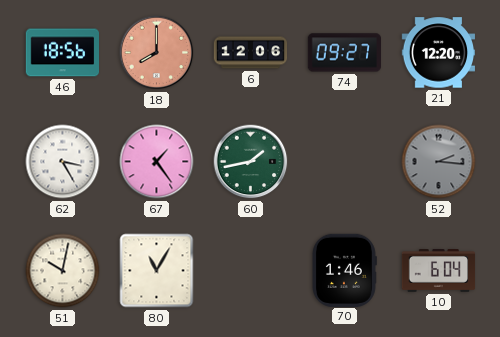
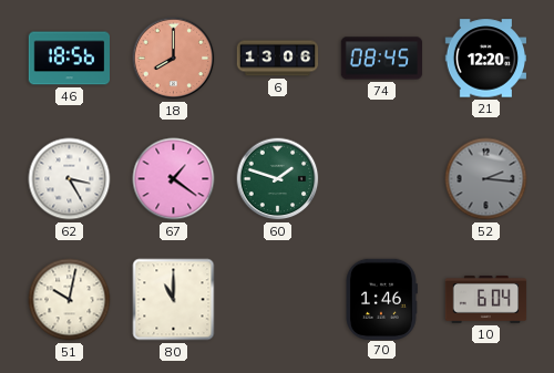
6: 12:06 -> 13:06 (278, 59)
74: 09:27 -> 08:45 (381, 59)
67: 1:24 -> 1:21 (174, 179)
60: 1:43 -> 1:48 (278, 179)
80: 11:05 -> 11:00 (174, 300)
